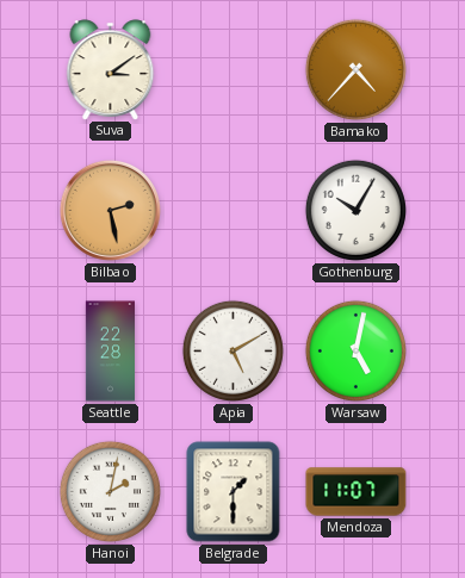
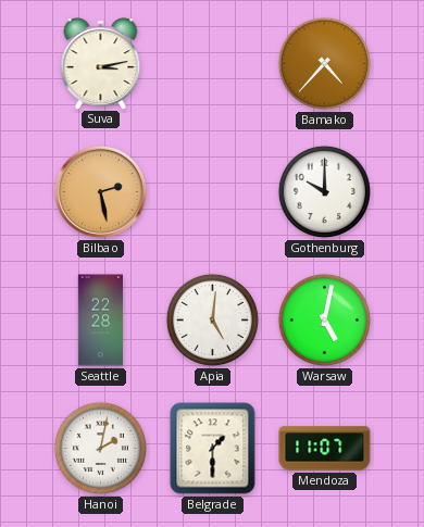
Suva: 3:09 -> 3:13 (101, 63)
Gothenburg: 10:05 -> 10:00 (324, 191)
Apia: 5:10 -> 5:01 (212, 319)
